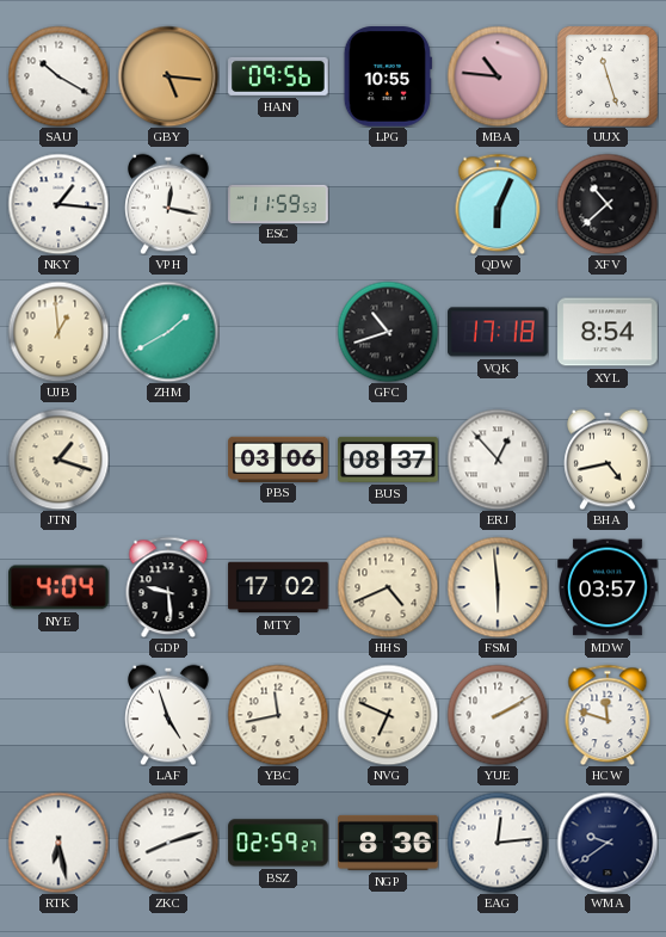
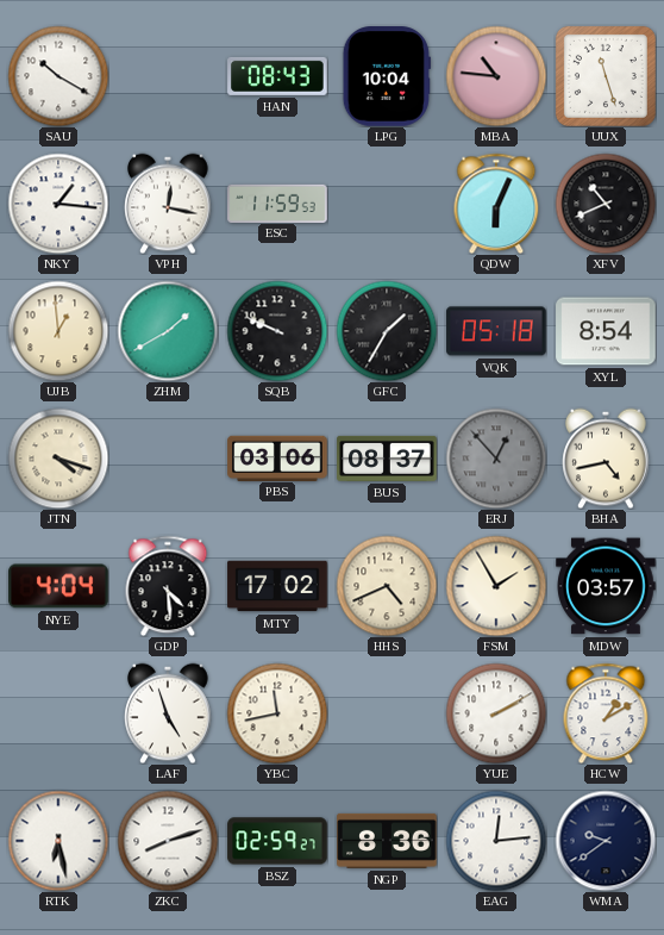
GBY: 5:16 -> none (168, 76)
HAN: 09:56 -> 08:43 (277, 76)
LPG: 10:55 -> 10:04 (387, 76)
XFV: 10:38 -> 10:41 (606, 204)
SQB: none -> 9:49 (277, 331)
GFC: 10:42 -> 1:35 (387, 331)
VQK: 17:18 -> 05:18 (496, 331)
JTN: 1:18 -> 4:18 (58, 459)
ERJ dial: white -> grey (496, 459)
GDP: 9:29 -> 4:29 (168, 586)
FSM: 5:59 -> 1:55 (496, 586)
NVG: 6:49 -> none (388, 715)
HCW: 11:48 -> 1:10 (606, 713)
